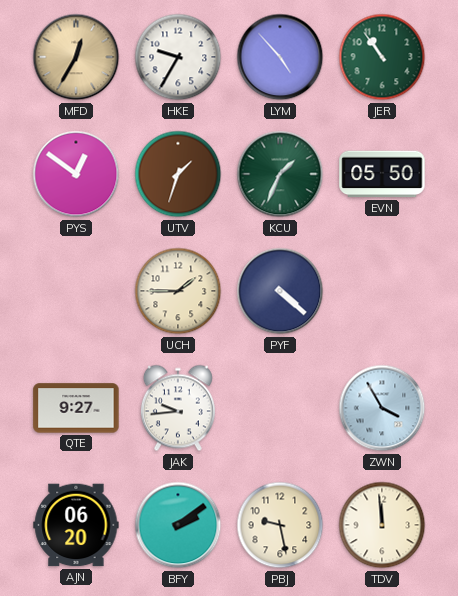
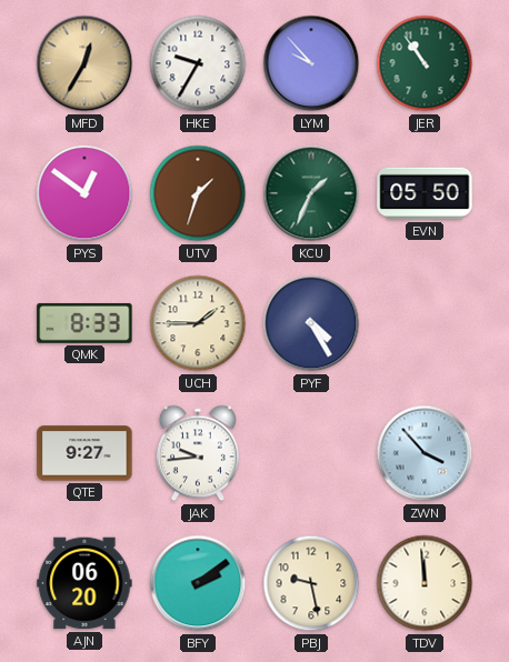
LYM: 4:53 -> 9:53 (311, 63)
QMK: none -> 8:33 (84, 323)
PYF: 4:22 -> 4:25 (311, 323)
ZWN: 3:55 -> 3:53 (425, 453)
